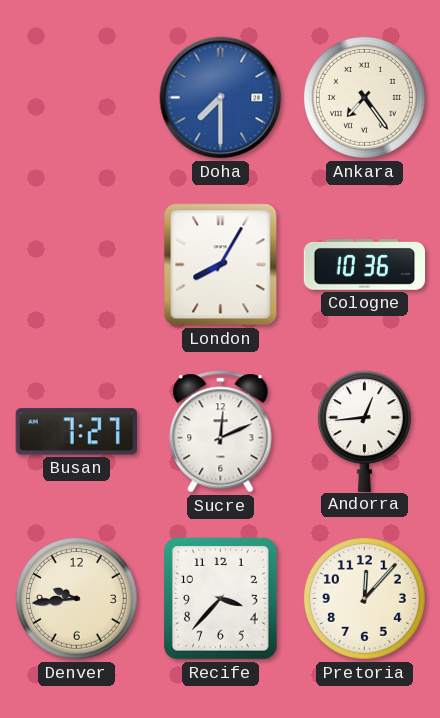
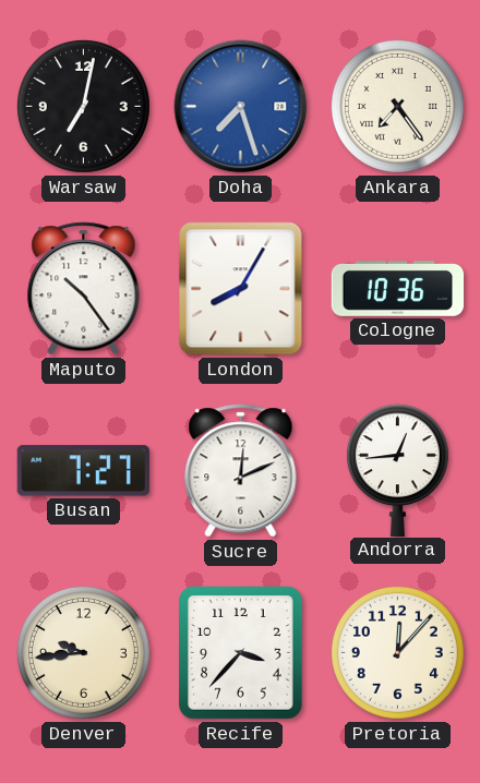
Warsaw: none -> 7:02 (83, 106)
Doha: 7:30 -> 7:27 (241, 107)
Maputo: none -> 10:24 (84, 289)
